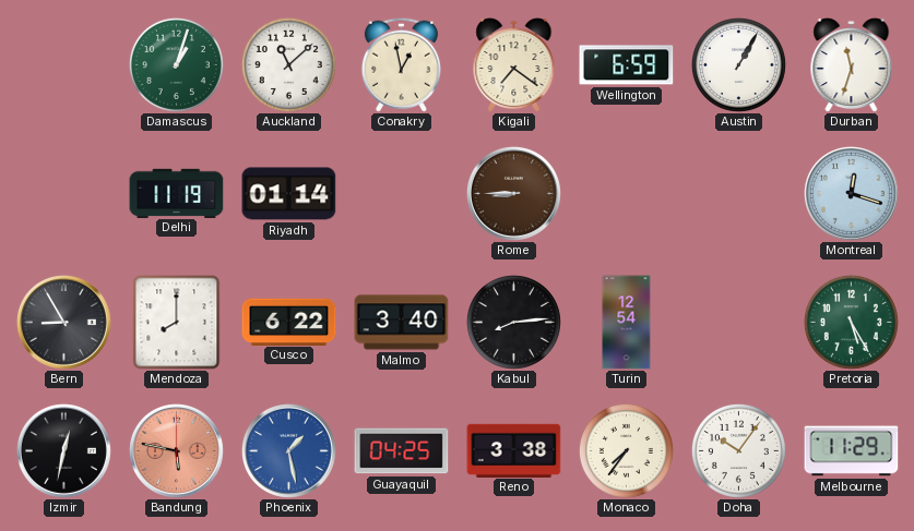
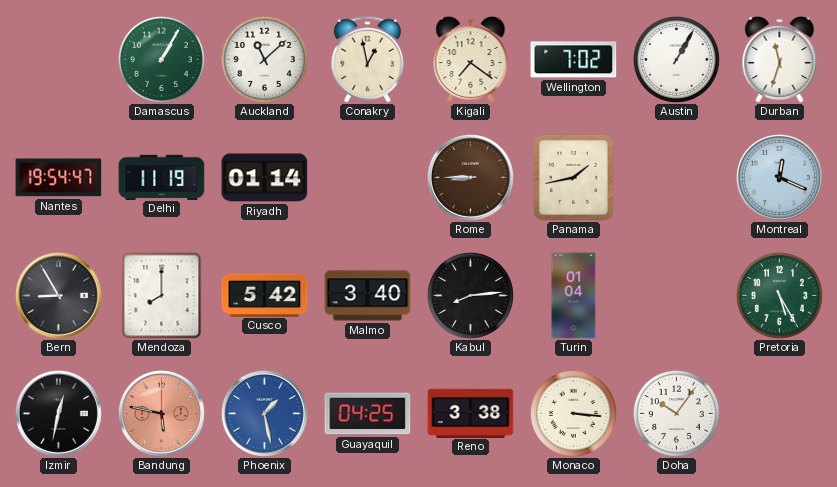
Damascus: 1:03 -> 1:05 (161, 59)
Wellington: 6:59 -> 7:02 (574, 60)
Nantes: none -> 19:54 (59, 178)
Panama: none -> 1:43 (573, 177)
Montreal: 12:18 -> 12:19 (779, 177)
Cusco: 6:22 -> 5:42 (265, 295)
Turin: 12:54 -> 01:04 (574, 296)
Monaco: 7:36 -> 3:16 (573, 413)
Melbourne: 11:29 -> none (852, 451)
